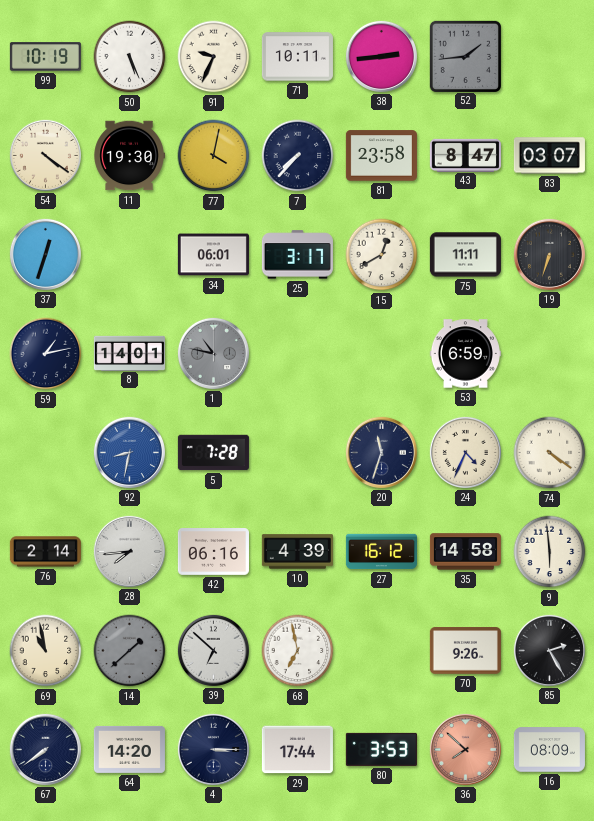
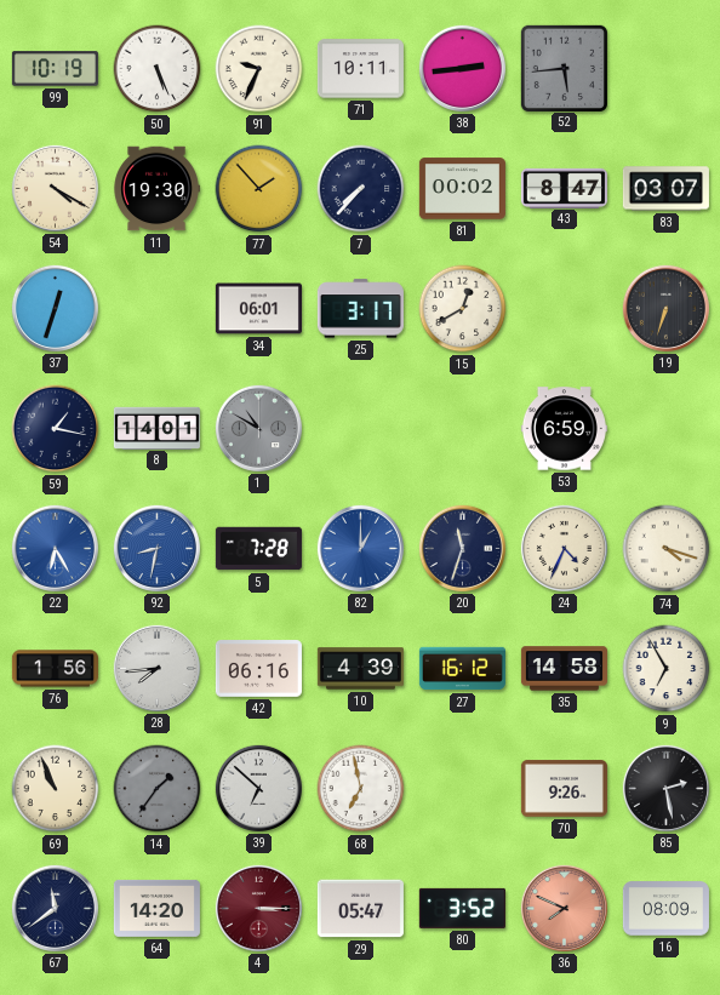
52: 1:44 -> 5:44 (564, 68)
54: 4:21 -> 4:20 (55, 188)
77: 4:02 -> 1:53 (259, 189)
81: 23:58 -> 00:02 (462, 189)
75: 11:11 -> none (465, 255)
59: 1:13 -> 1:17 (56, 429)
1: 10:47 -> 10:50 (258, 428)
22: none -> 6:25 (55, 548)
82: none -> 1:00 (360, 548)
74: 4:21 -> 4:18 (667, 549)
76: 2:14 -> 1:56 (55, 669)
9: 5:59 -> 6:55 (667, 669)
69: 10:58 -> 10:56 (56, 789)
14: 1:38 -> 1:36 (158, 789)
85: 2:25 -> 2:28 (665, 788)
67: 7:39 -> 11:39 (55, 908)
4 dial: navy -> burgundy (258, 908)
29: 17:44 -> 05:47 (360, 909)
80: 3:53 -> 3:52 (462, 908)
36: 7:52 -> 7:49 (564, 908)
